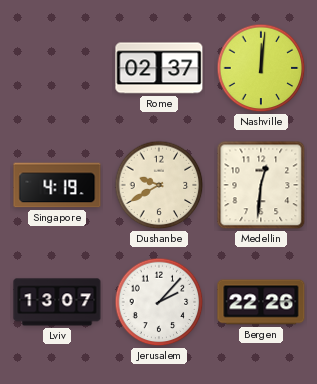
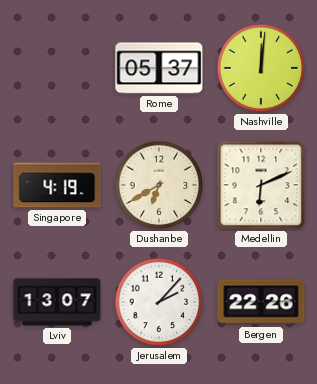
Rome: 02:37 -> 05:37 (159, 68)
Dushanbe: 9:40 -> 6:40 (159, 185)
Medellin: 12:31 -> 6:11 (261, 185)
